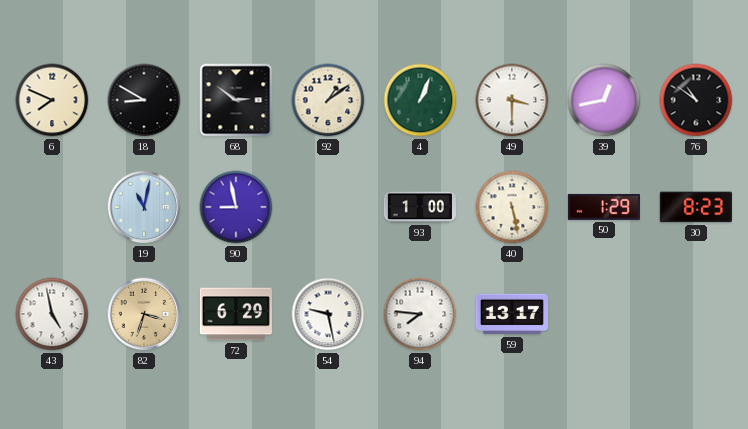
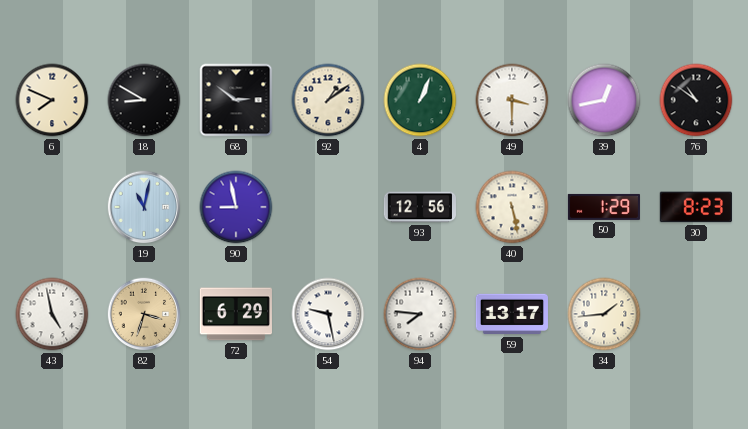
93: 1:00 -> 12:56 (420, 207)
34: none -> 1:44 (604, 314)
